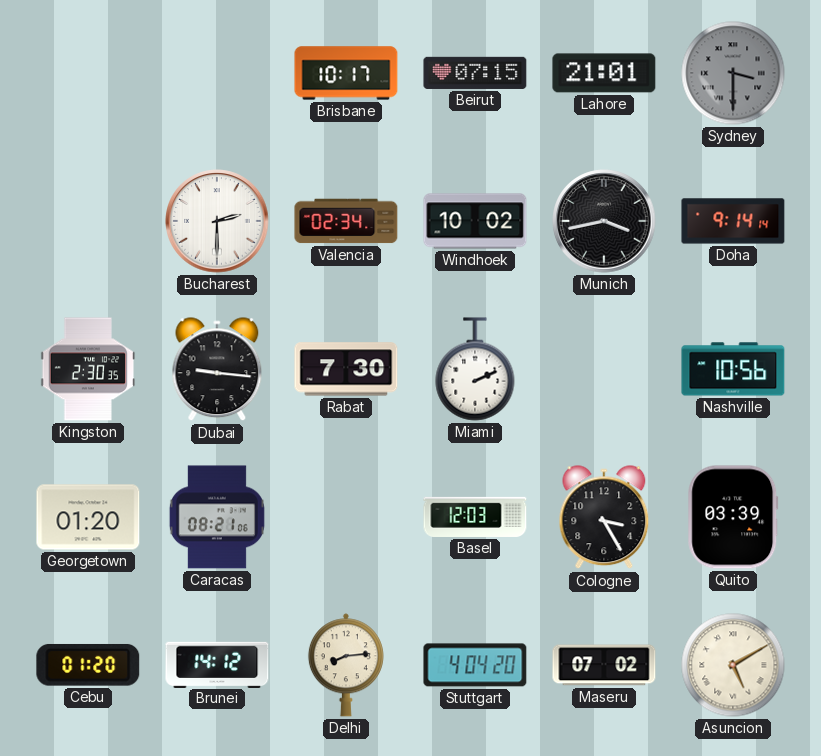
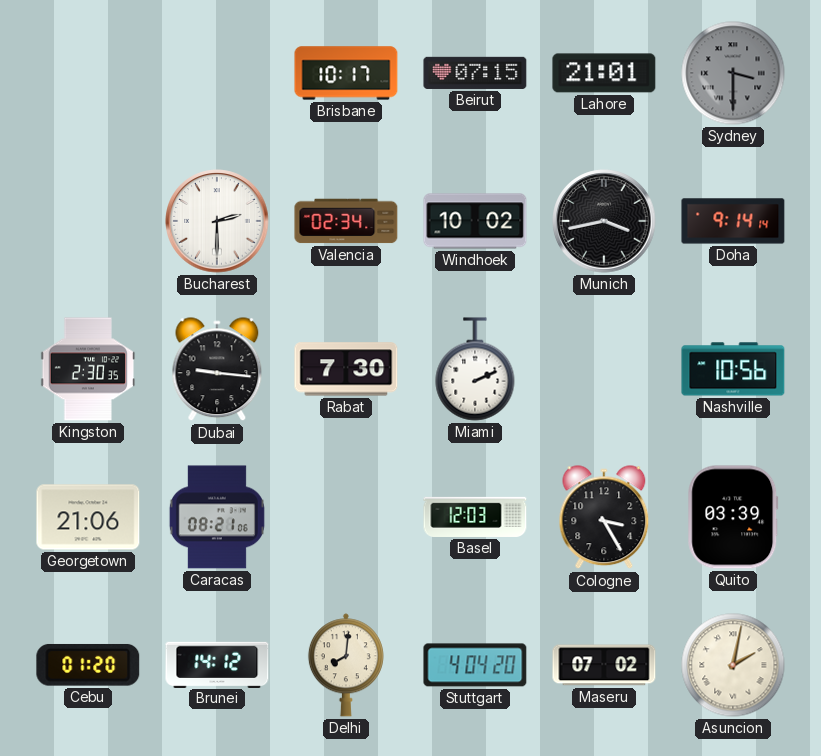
Georgetown: 01:20 -> 21:06 (88, 517)
Delhi: 8:14 -> 8:01 (346, 665)
Asuncion: 5:10 -> 2:02 (733, 665)
